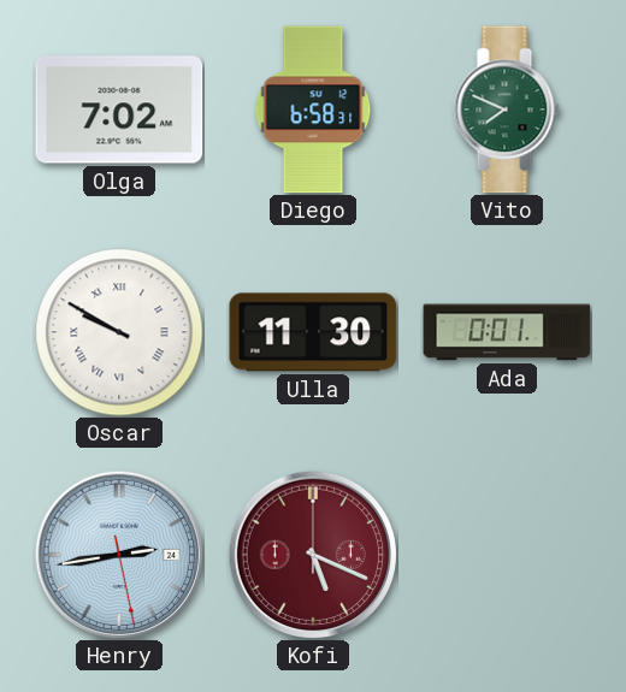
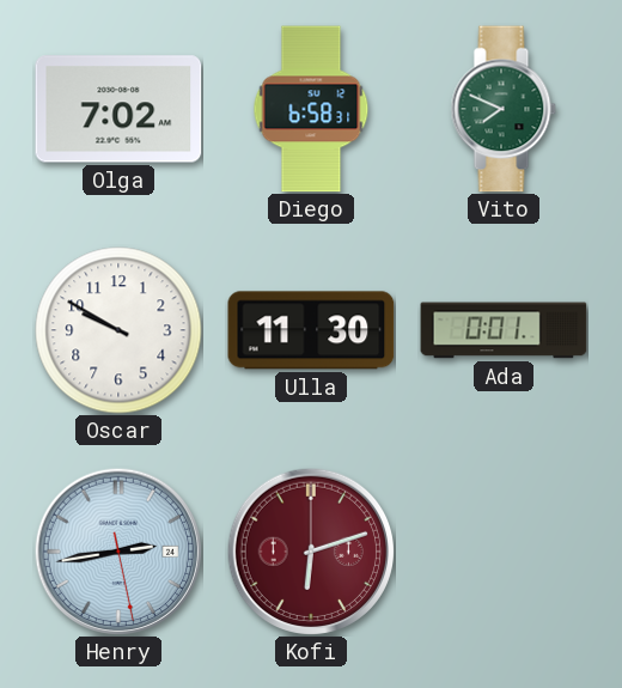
Oscar numerals: Roman -> Arabic (118, 330)
Kofi: 5:19 -> 6:12 (310, 550)
